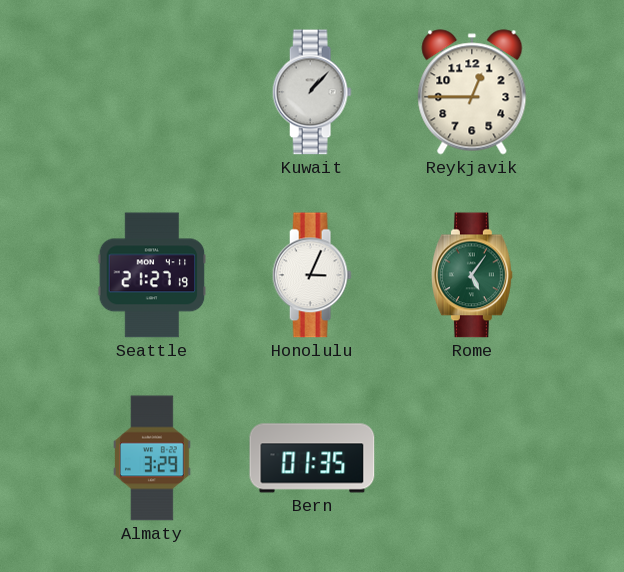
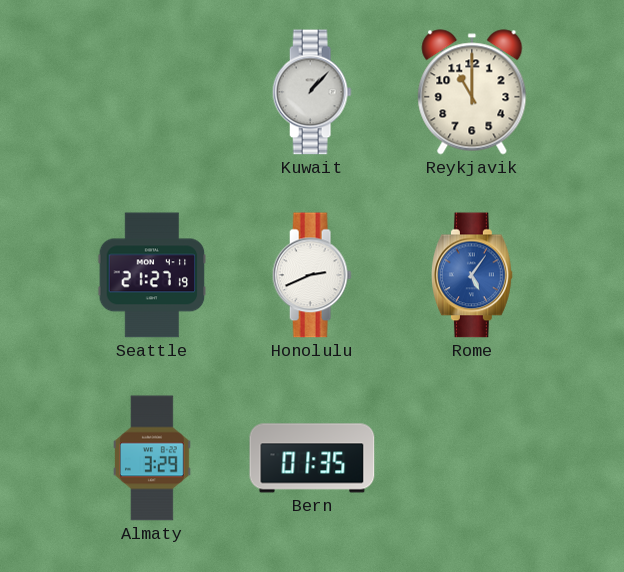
Reykjavik: 12:45 -> 11:00 (472, 92)
Honolulu: 3:04 -> 2:41 (312, 275)
Rome dial: green -> blue (473, 275)
